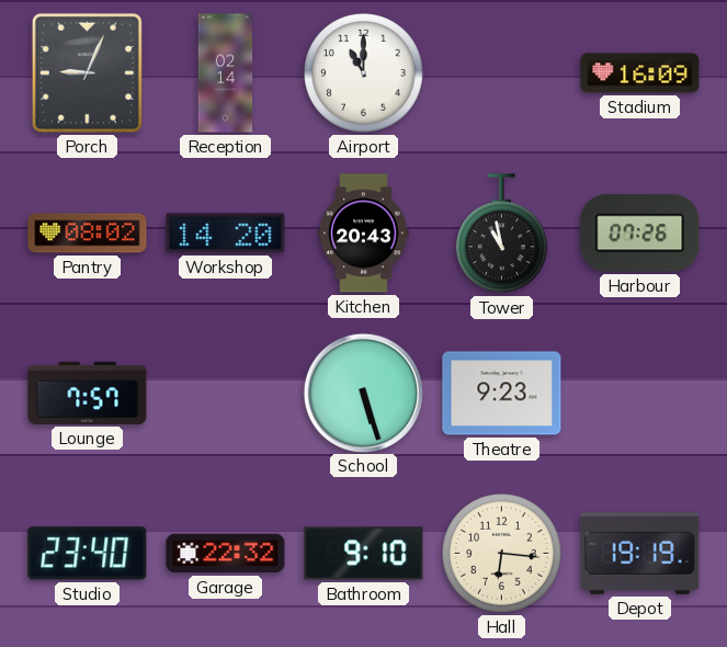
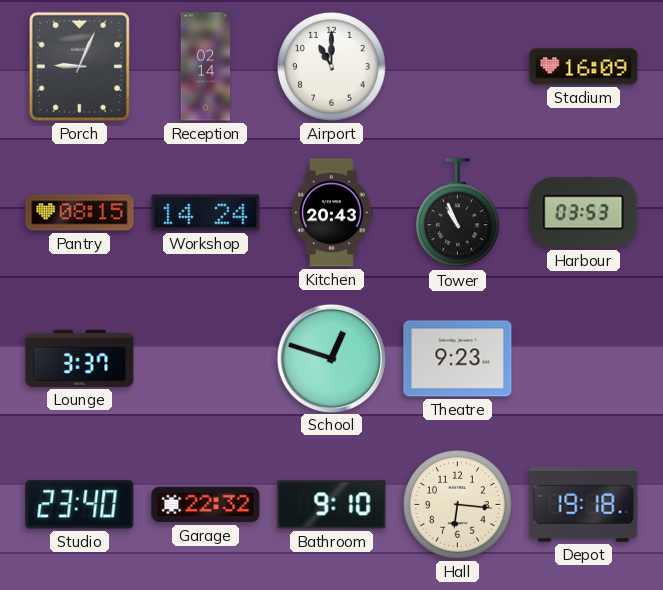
Pantry: 08:02 -> 08:15 (80, 213)
Workshop: 14:20 -> 14:24 (206, 213)
Tower: 10:58 -> 10:56 (457, 213)
Harbour: 07:26 -> 03:53 (584, 213)
Lounge: 7:57 -> 3:37 (80, 358)
School: 5:27 -> 12:48 (331, 358)
Depot: 19:19 -> 19:18 (584, 505)
